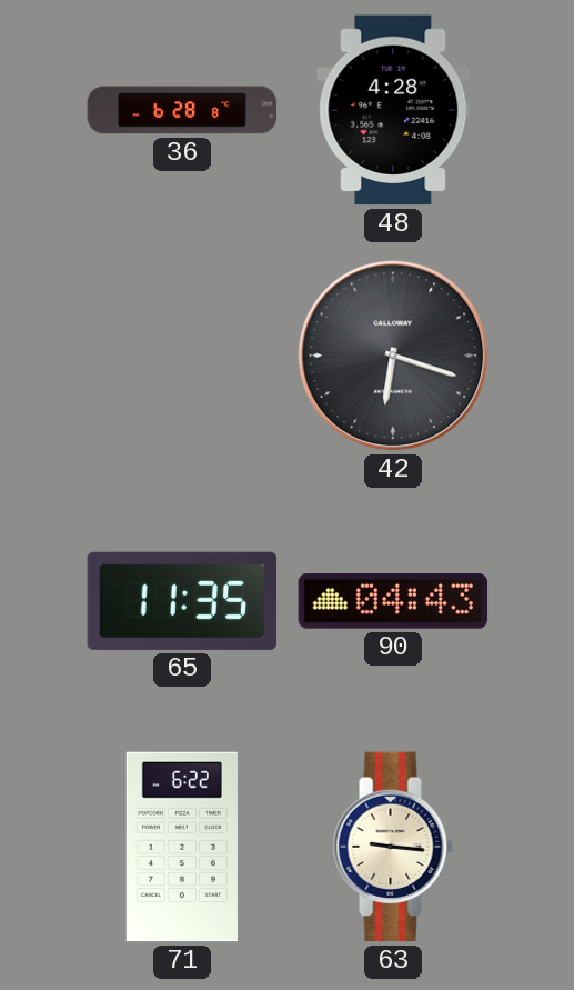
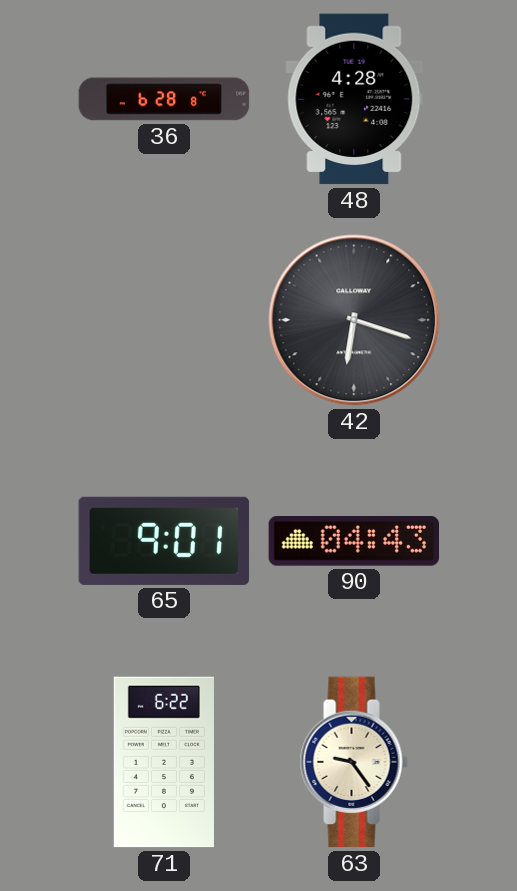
65: 11:35 -> 9:01 (164, 541)
63: 9:16 -> 9:24 (354, 762)
